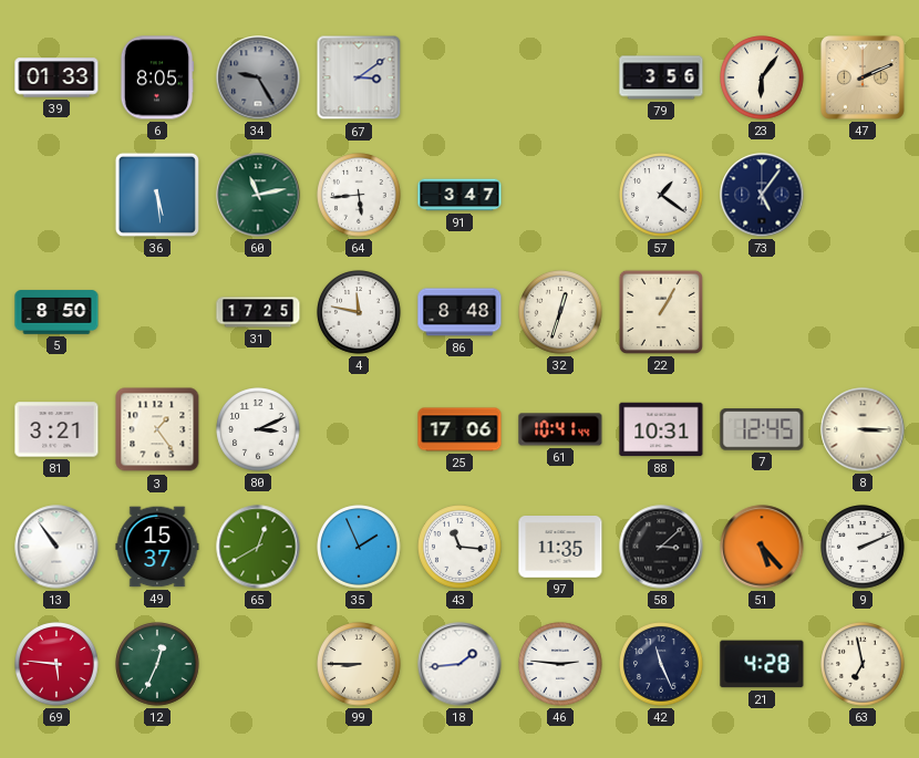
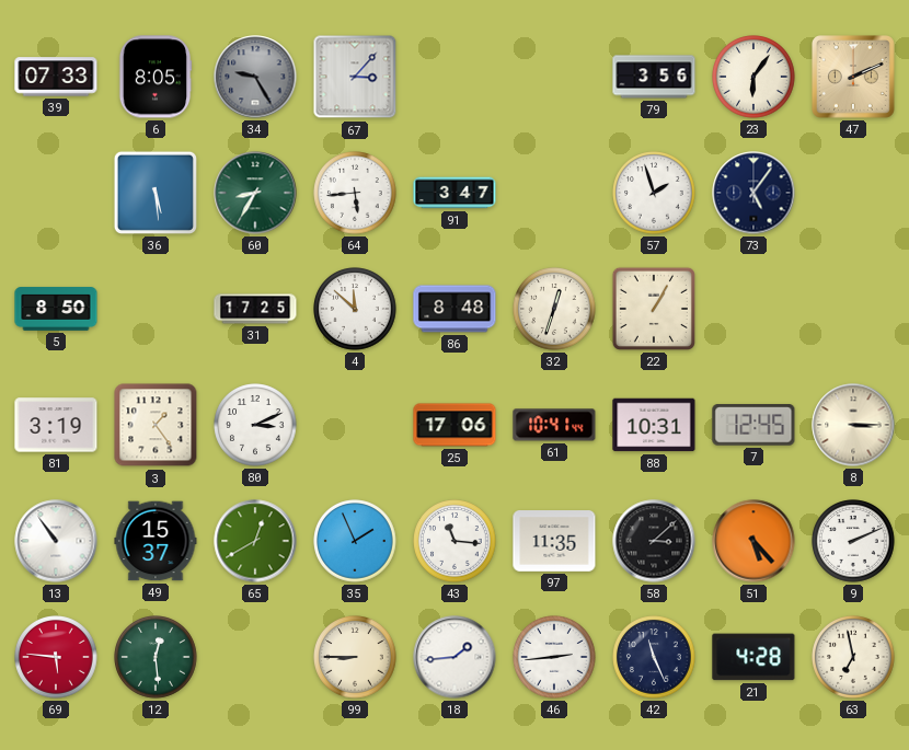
39: 01:33 -> 07:33 (56, 77)
67: 3:09 -> 3:07 (355, 77)
60: 11:13 -> 8:35 (255, 193)
57: 1:21 -> 1:57 (654, 193)
4: 11:47 -> 11:52 (355, 309)
81: 3:21 -> 3:19 (56, 425)
12: 12:34 -> 12:29 (156, 657)
46: 2:46 -> 2:44 (554, 657)
